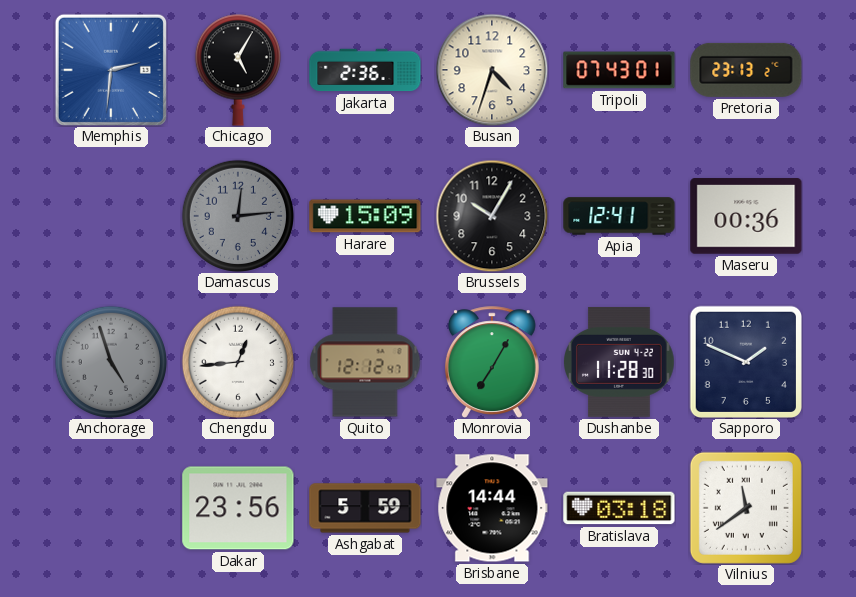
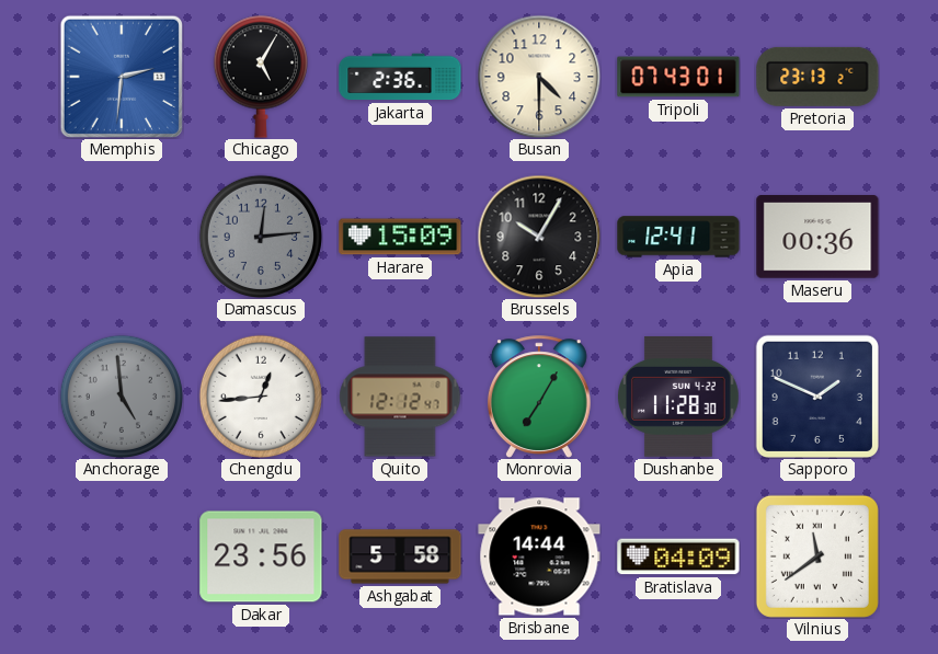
Busan: 4:33 -> 4:30 (539, 77)
Anchorage: 4:57 -> 4:59 (122, 397)
Ashgabat: 5:59 -> 5:58 (400, 557)
Bratislava: 03:18 -> 04:09 (678, 557)
